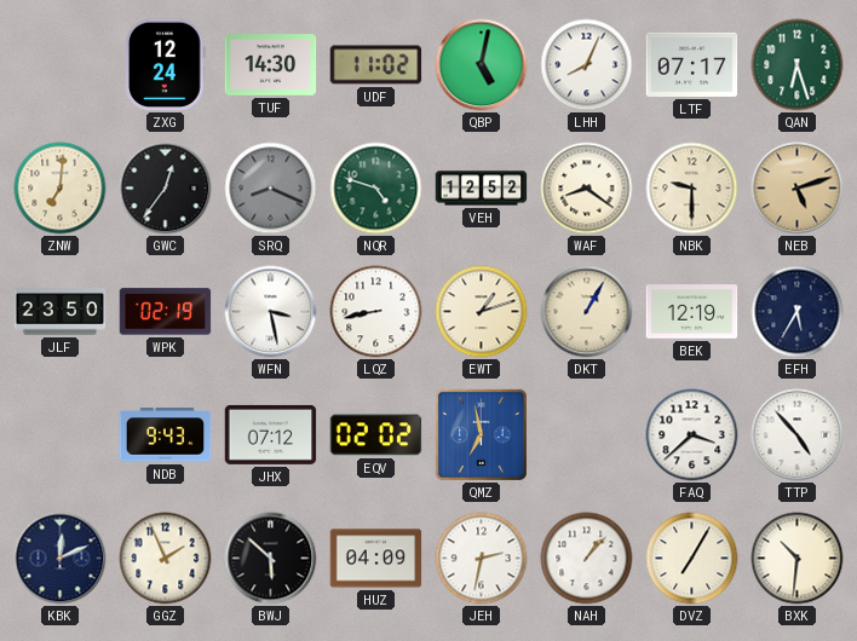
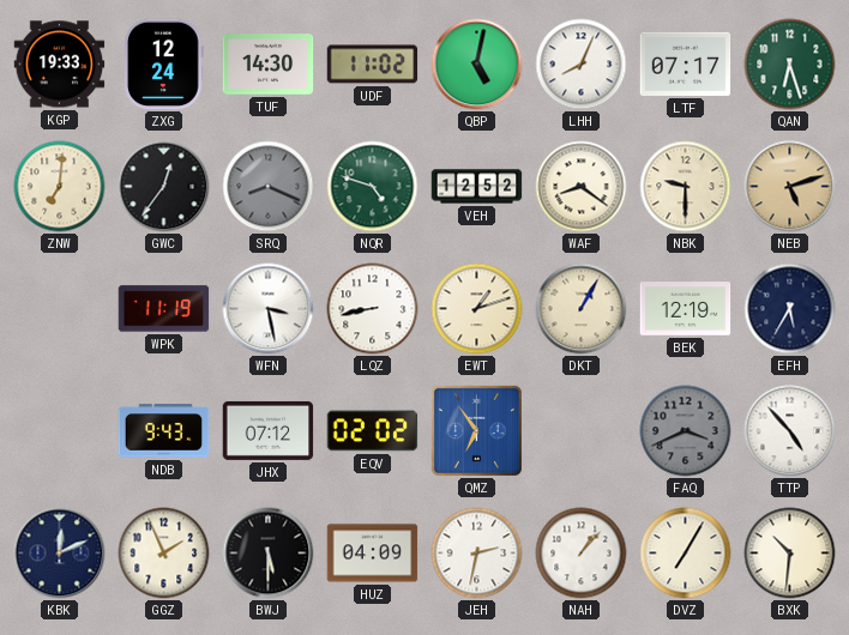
KGP: none -> 19:33 (60, 65)
JLF: 23:50 -> none (61, 312)
WPK: 02:19 -> 11:19 (164, 309)
QMZ: 6:58 -> 6:54 (476, 430)
FAQ: 3:38 -> 3:41 (686, 431)
FAQ dial: white -> grey (686, 431)
BWJ: 5:52 -> 5:30 (269, 554)
